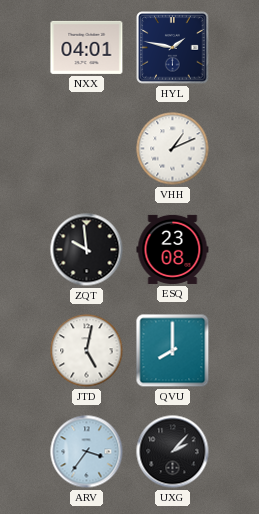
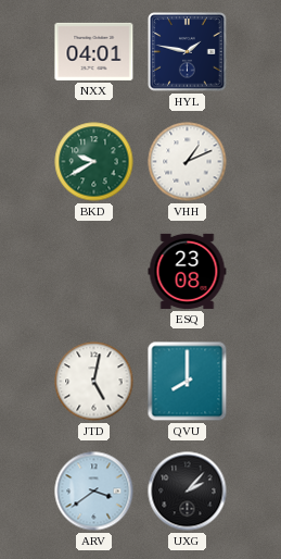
BKD: none -> 9:40 (94, 162)
ZQT: 9:59 -> none (87, 250)
ARV: 3:36 -> 3:39 (94, 492)
